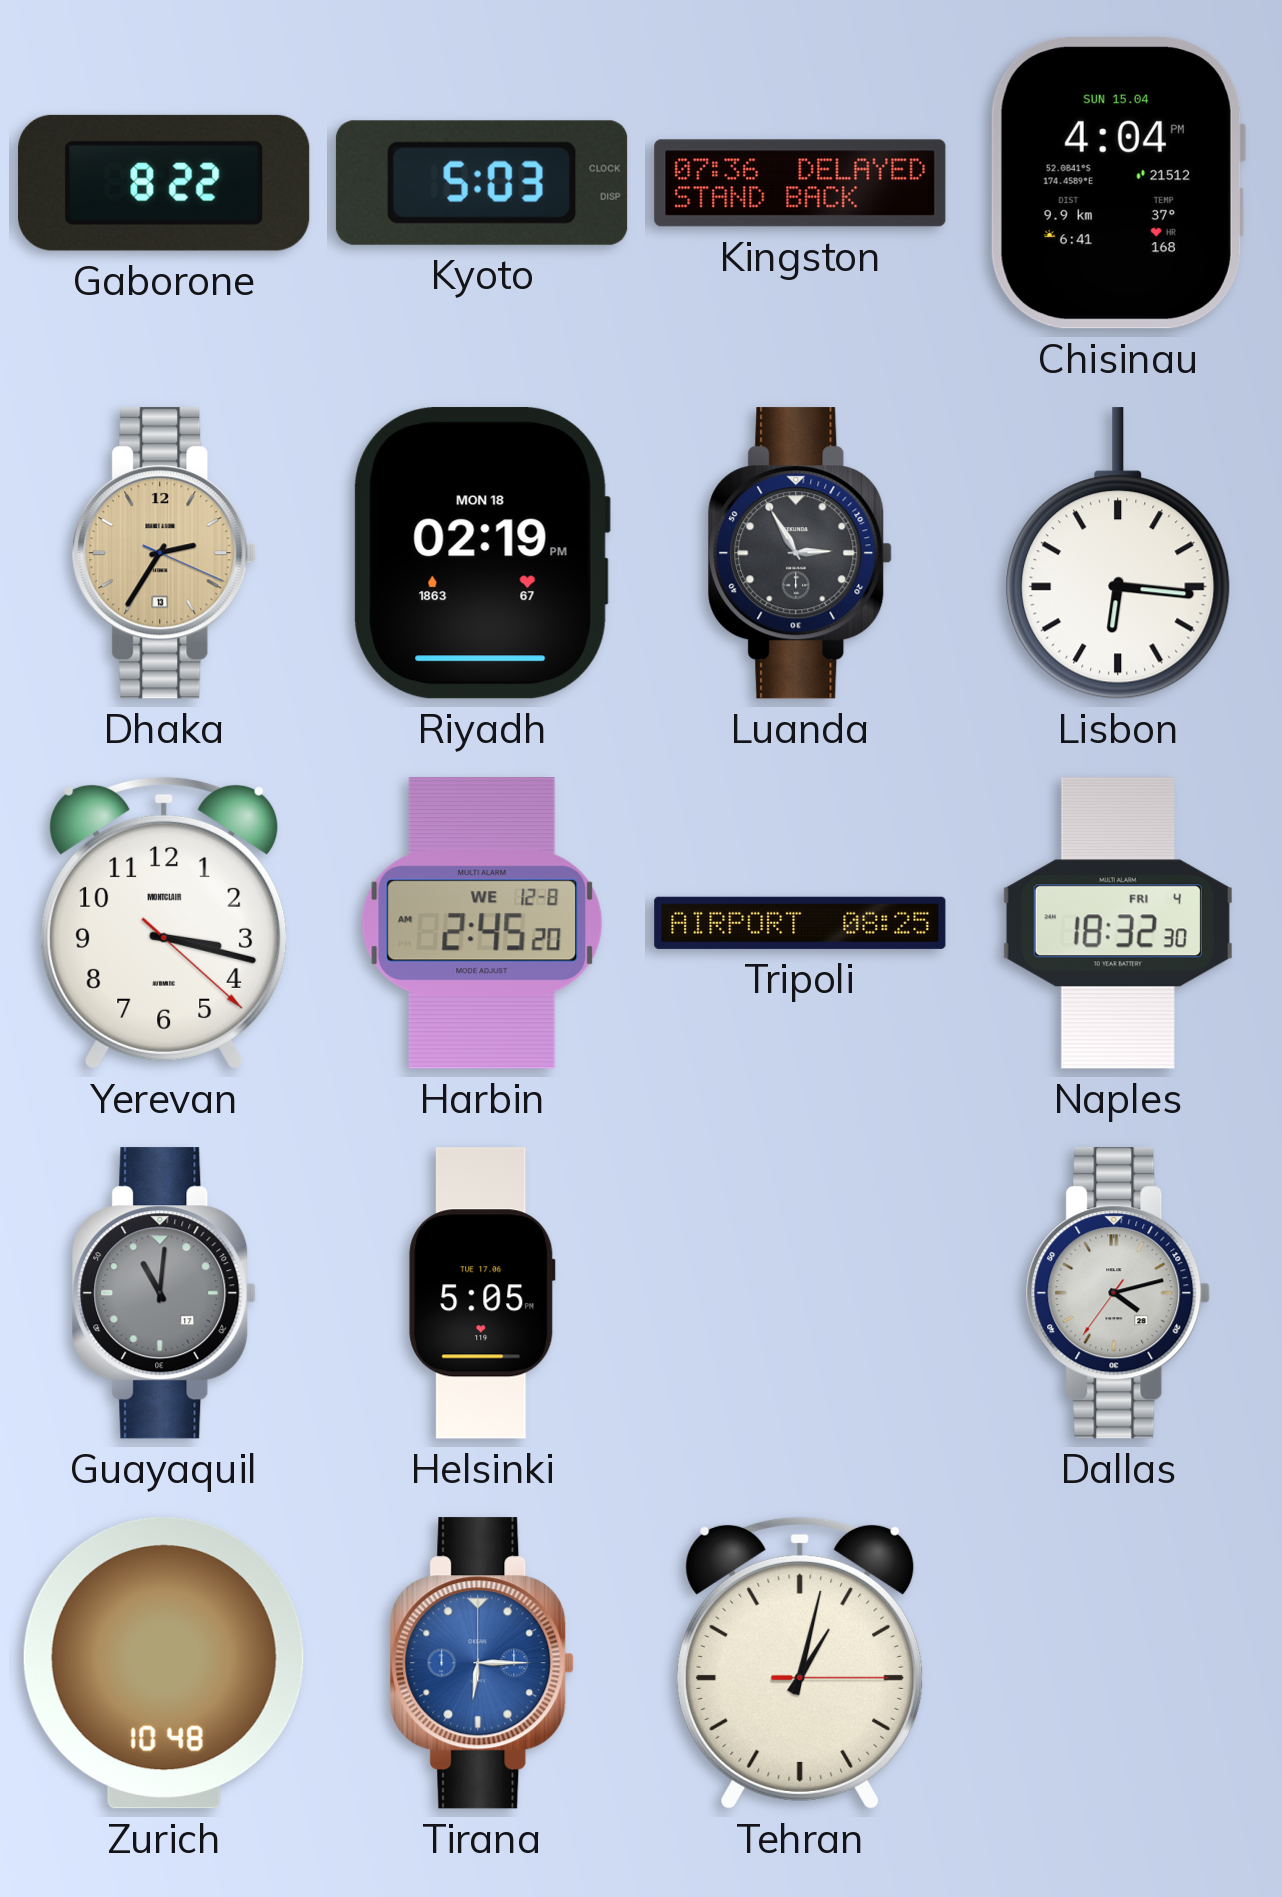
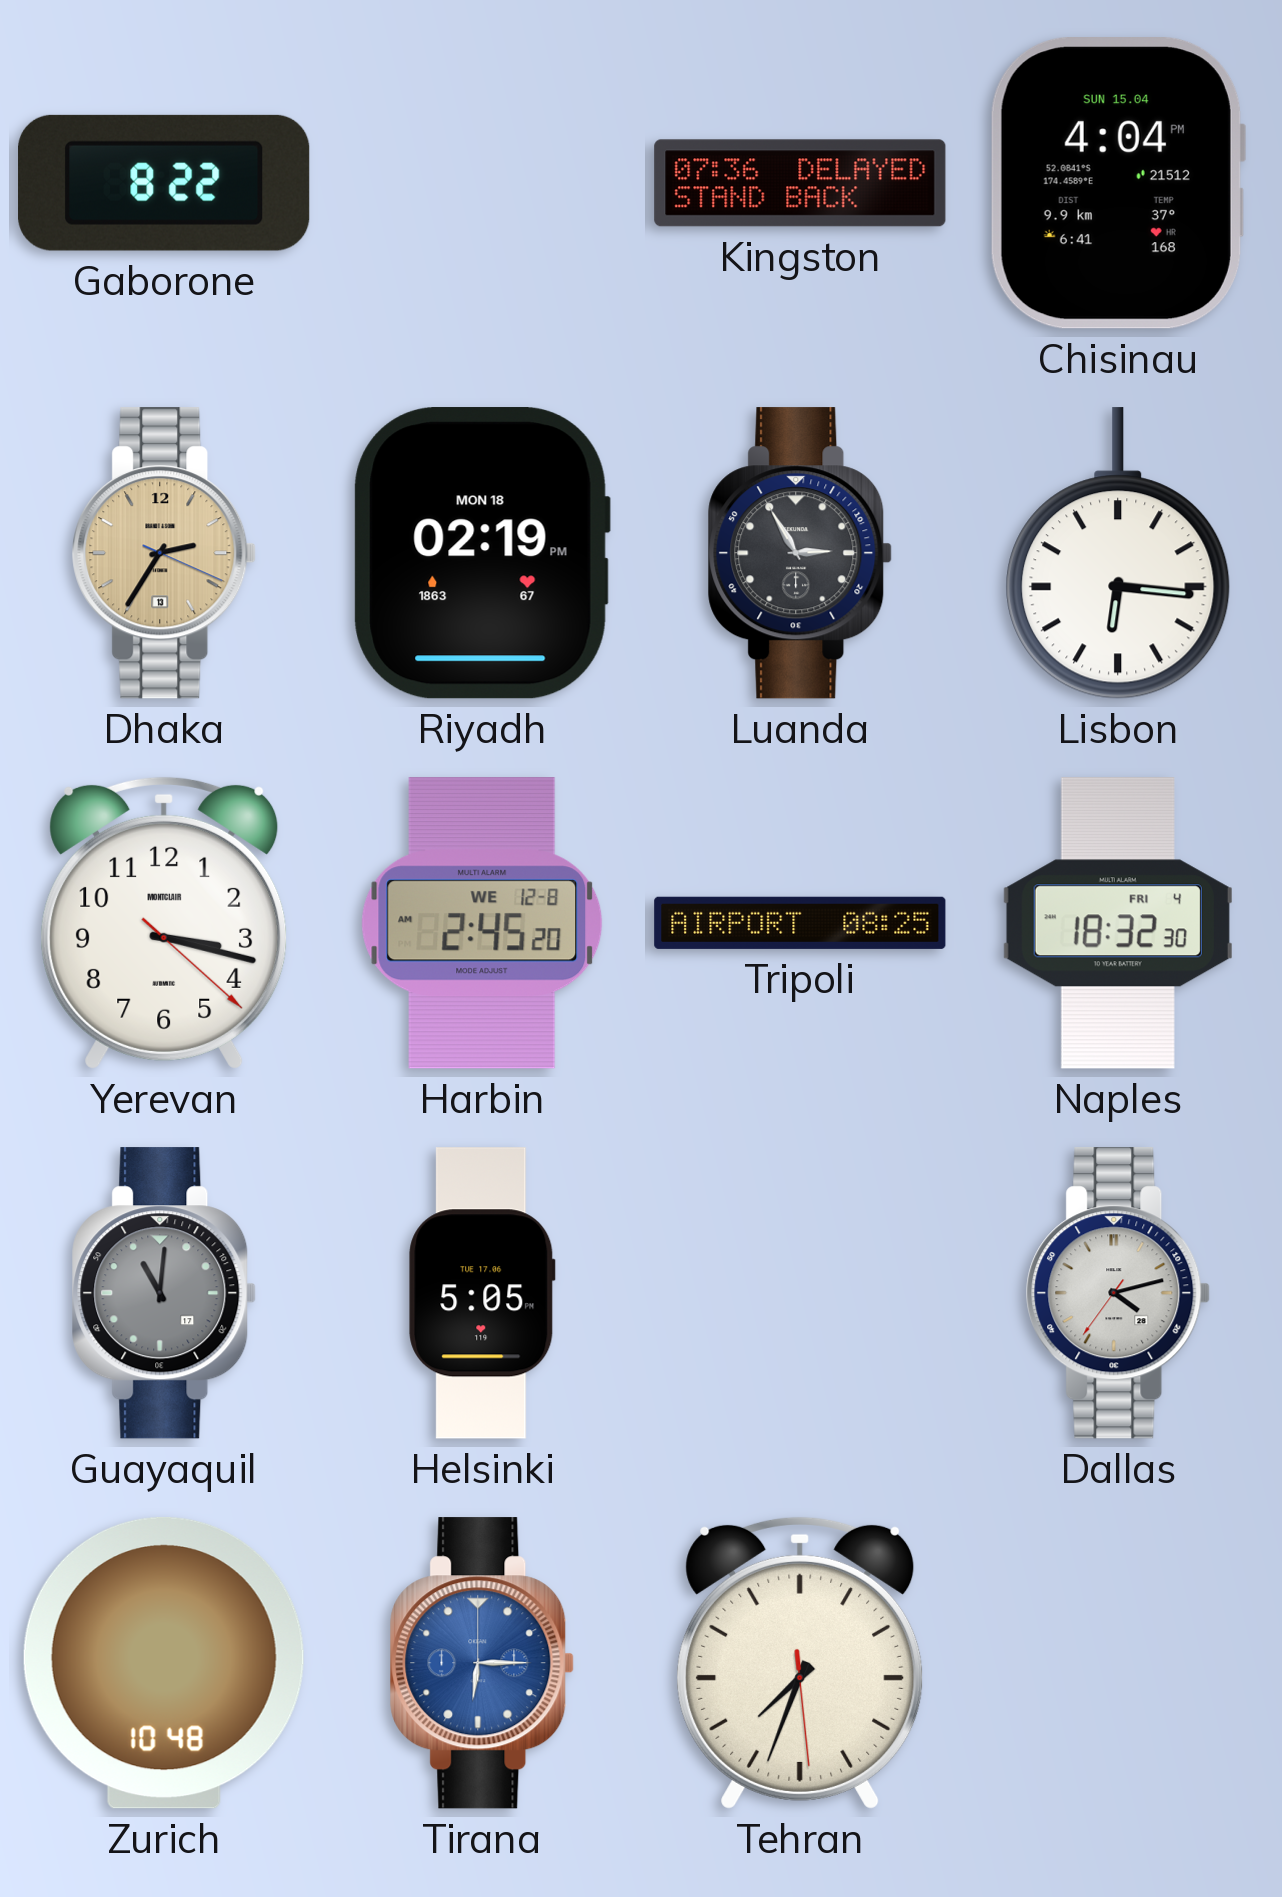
Kyoto: 5:03 -> none (482, 183)
Tehran: 1:02 -> 7:33 (800, 1663)
